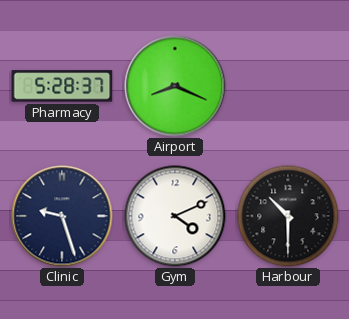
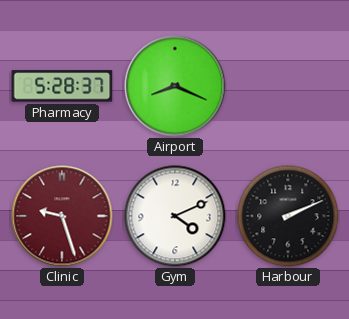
Clinic dial: navy -> burgundy (62, 216)
Harbour: 10:30 -> 2:11 (288, 216)
